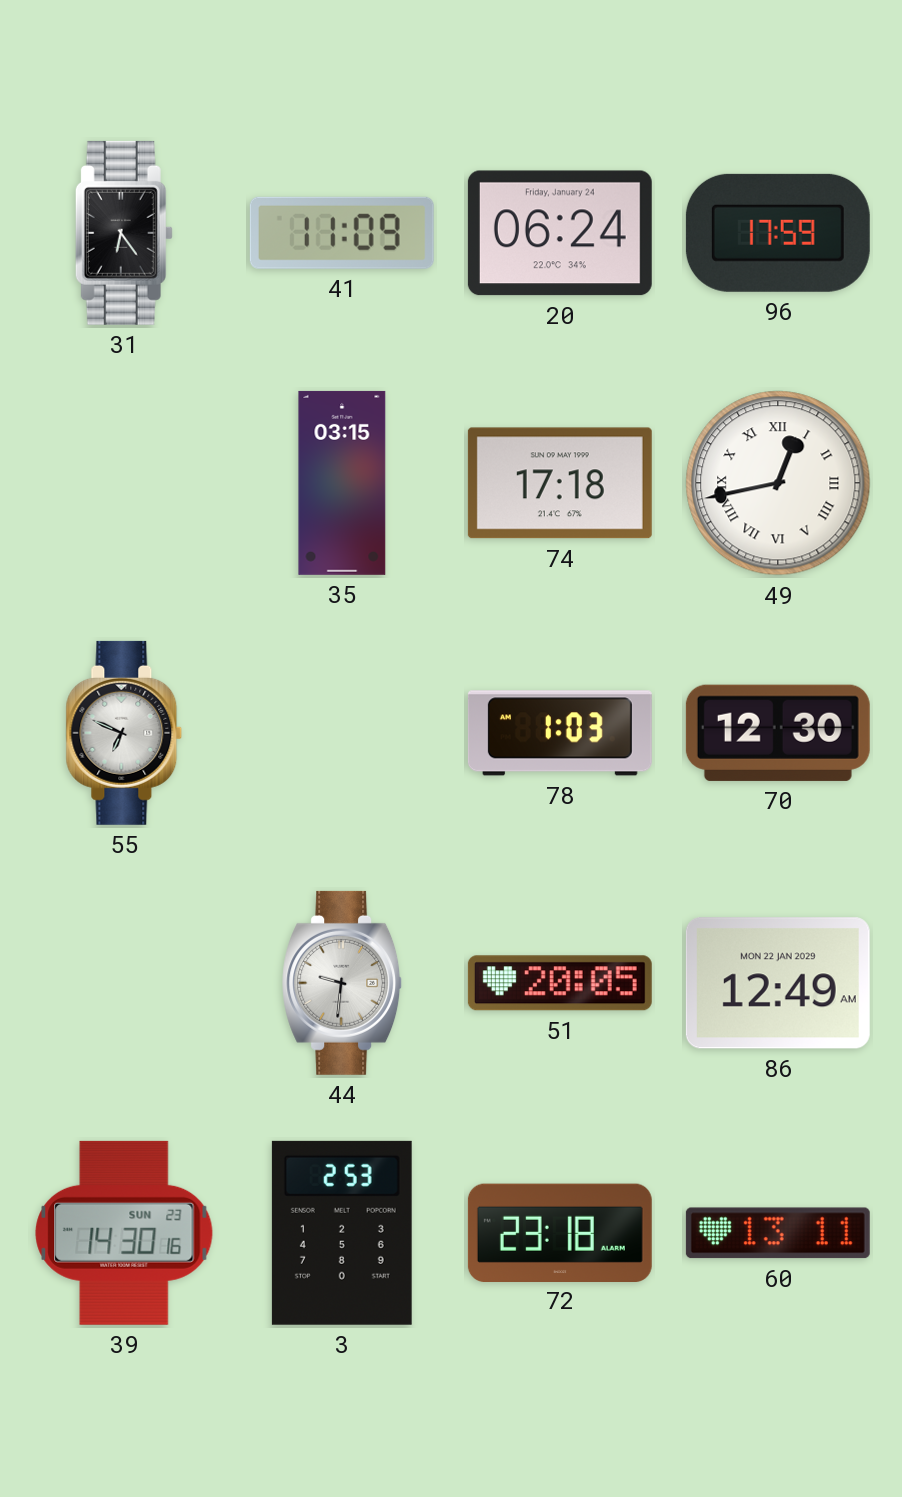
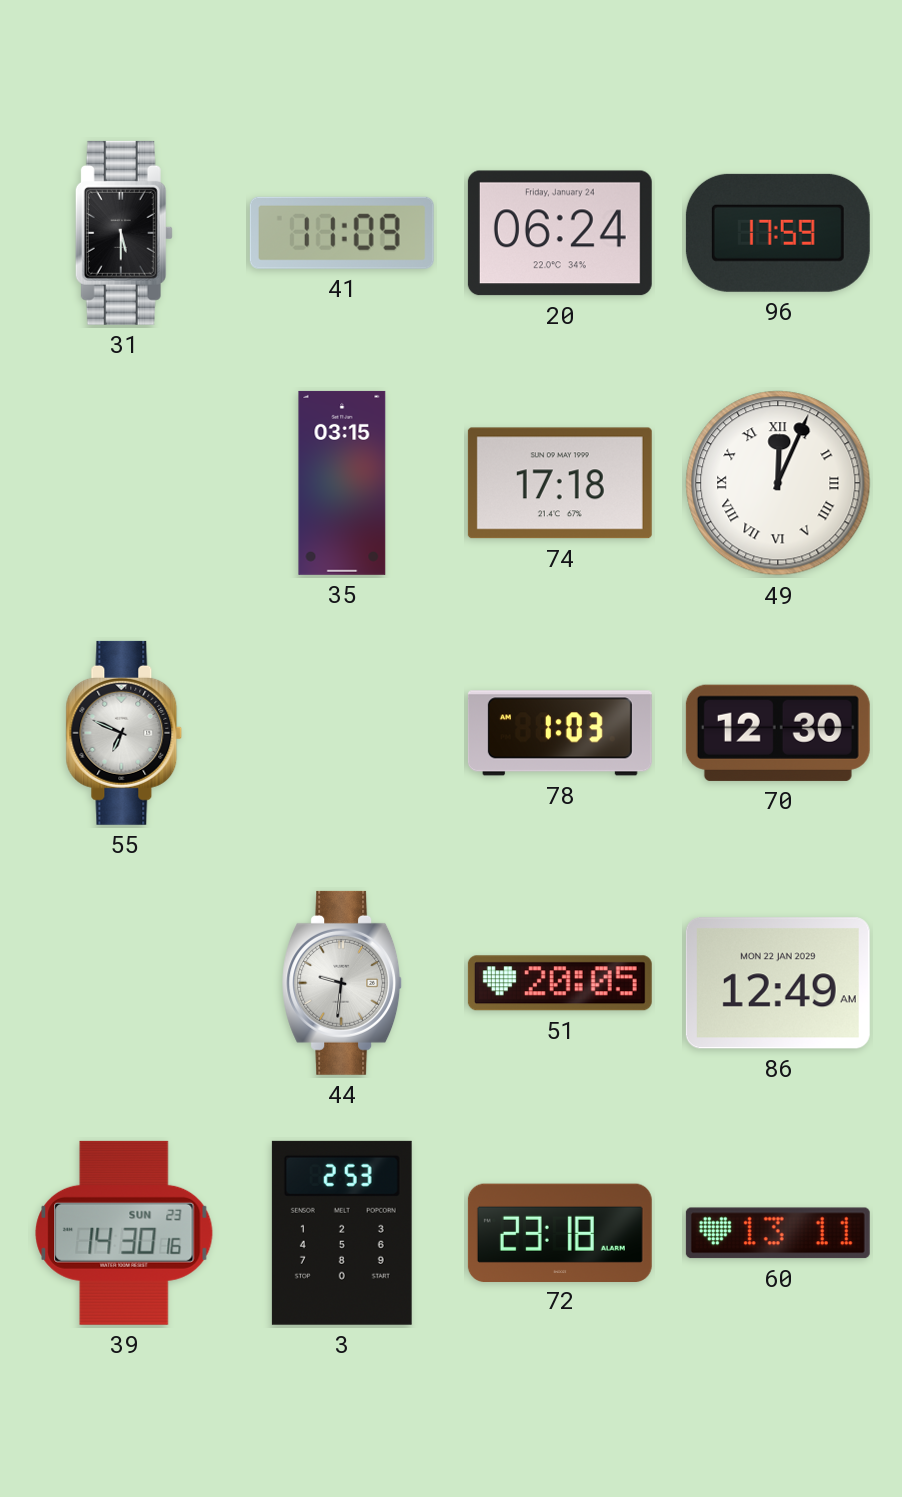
31: 6:24 -> 5:30 (124, 233)
49: 12:43 -> 12:04 (778, 483)
